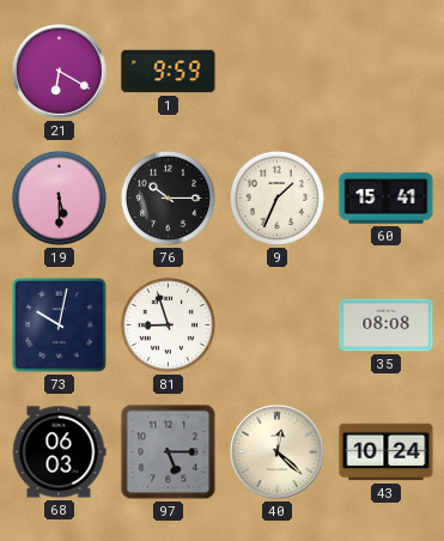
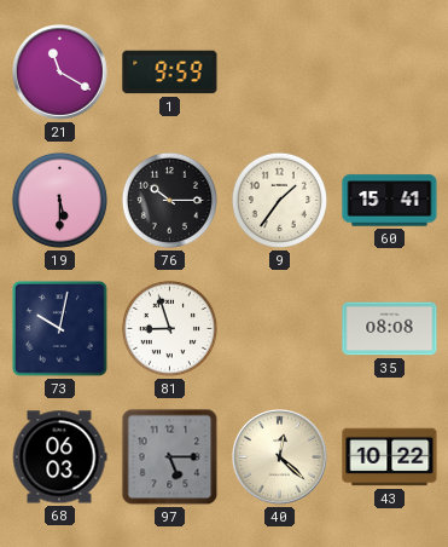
21: 6:20 -> 11:20 (60, 73)
9: 1:34 -> 1:36 (279, 200)
43: 10:24 -> 10:22 (390, 457)
